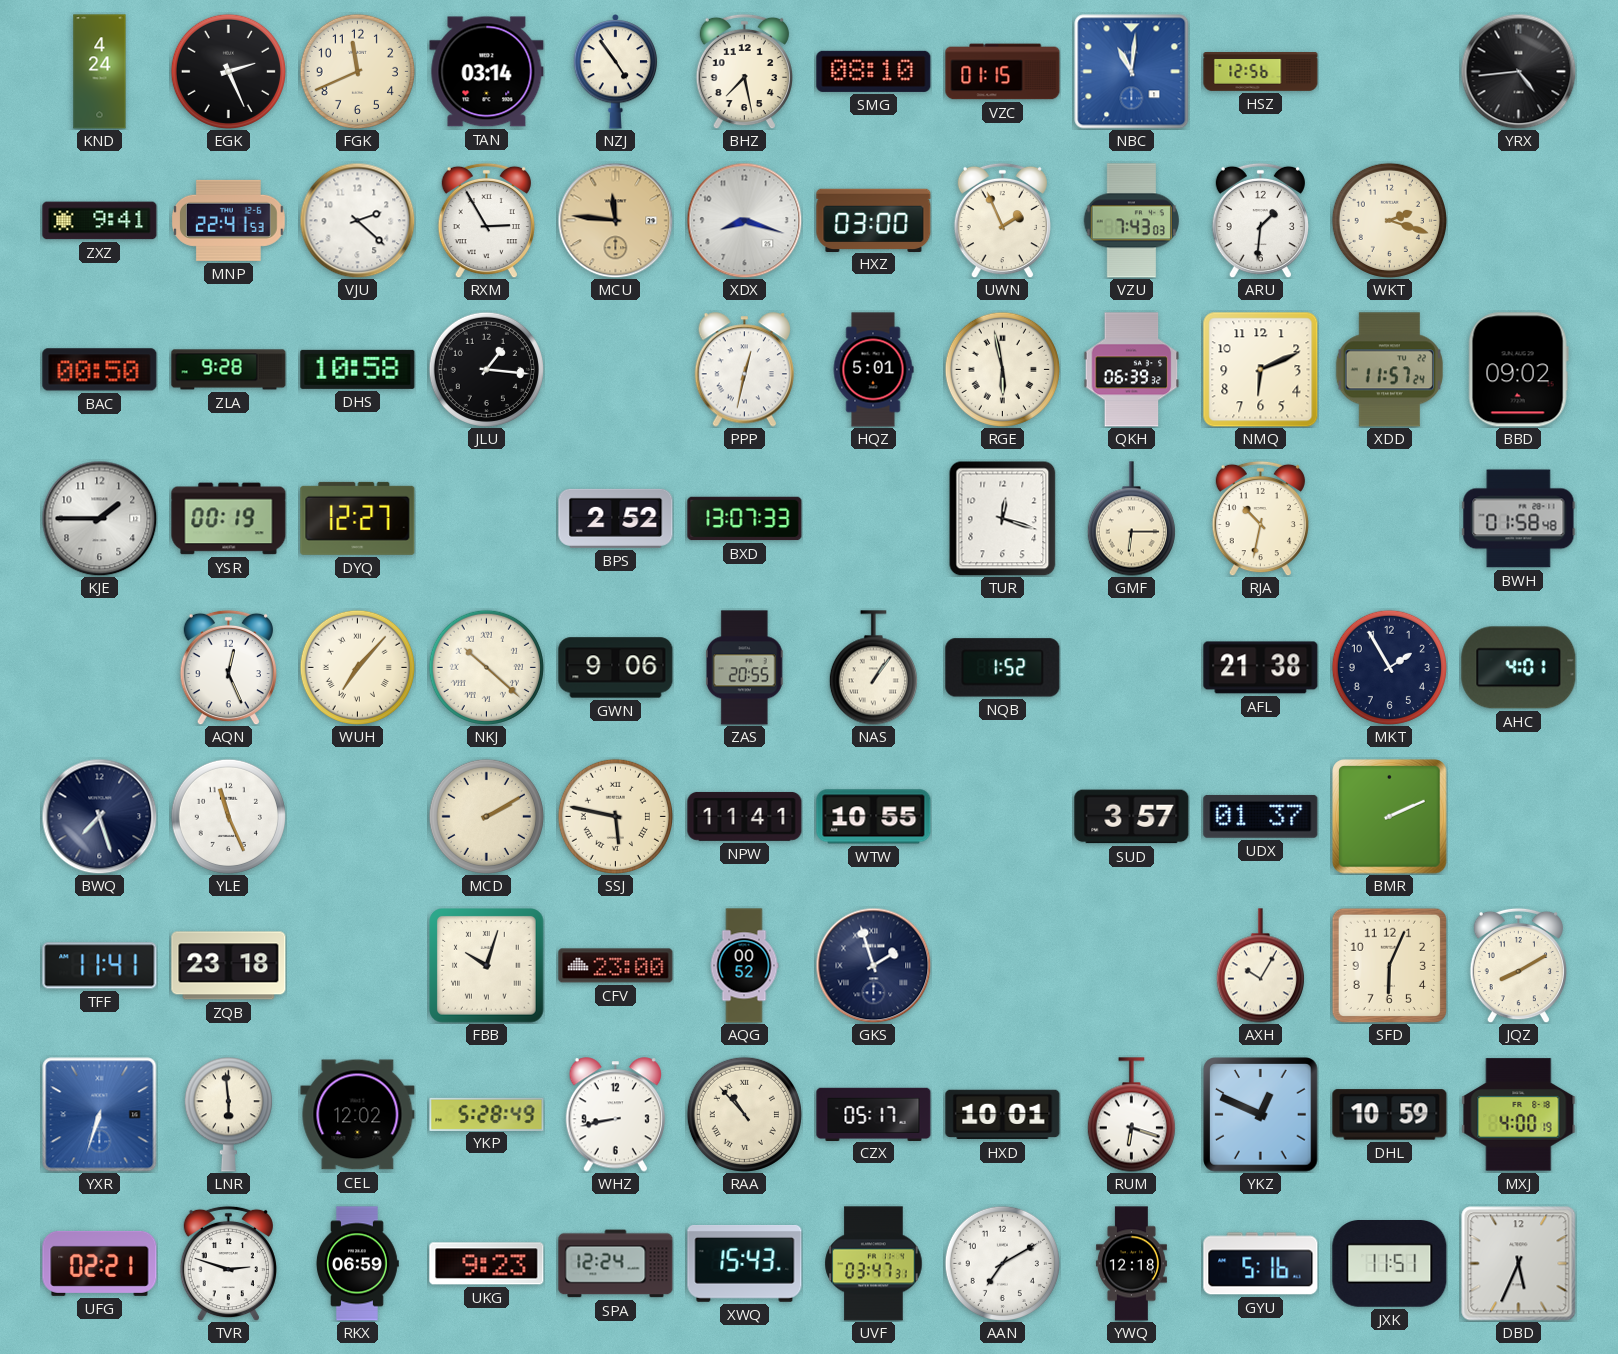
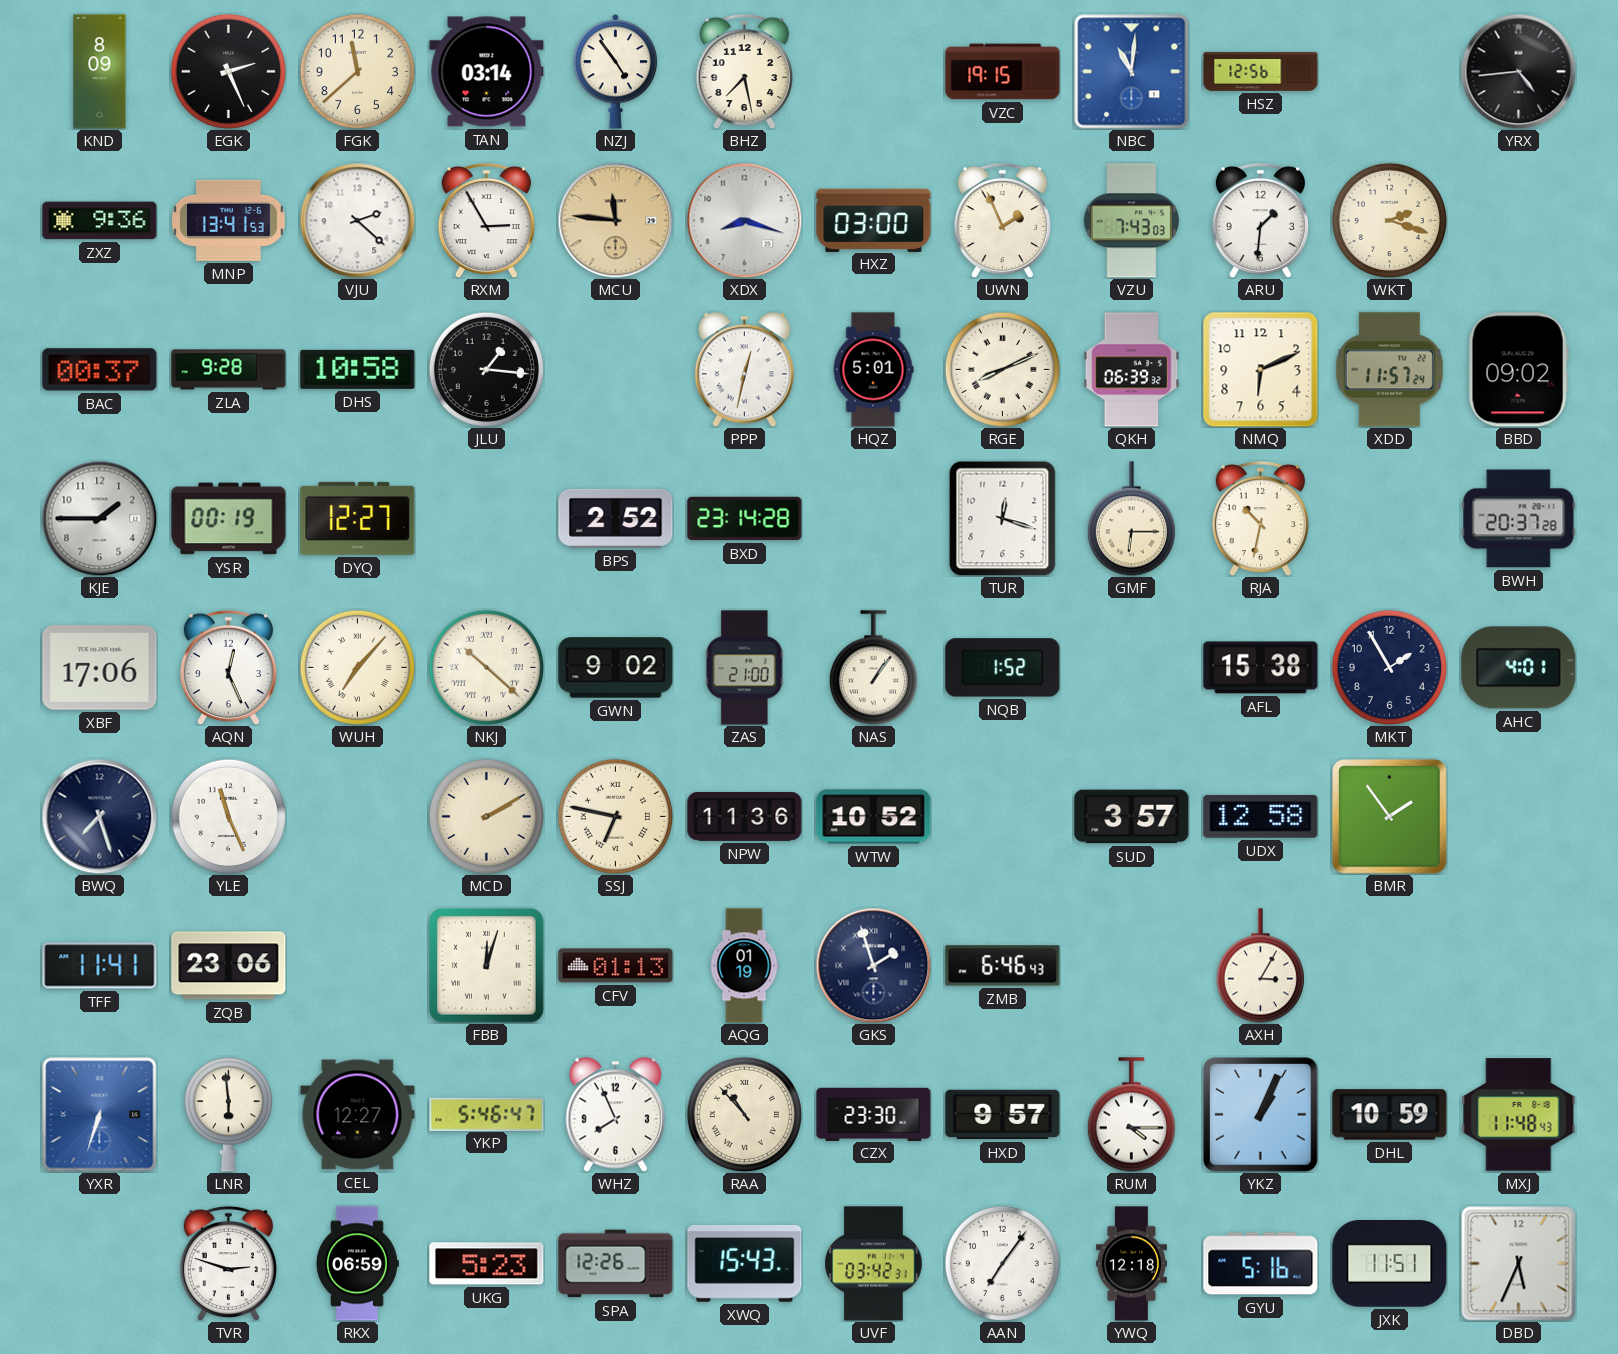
KND: 4:24 -> 8:09 (100, 72)
FGK: 11:41 -> 11:38 (357, 71)
SMG: 08:10 -> none (874, 71)
VZC: 01:15 -> 19:15 (1003, 72)
ZXZ: 9:41 -> 9:36 (100, 221)
MNP: 22:41 -> 13:41 (228, 220)
BAC: 00:50 -> 00:37 (100, 370)
RGE: 5:58 -> 8:11 (1002, 369)
BXD: 13:07 -> 23:14 (745, 519)
BWH: 01:58 -> 20:37 (1519, 519)
XBF: none -> 17:06 (100, 668)
GWN: 9:06 -> 9:02 (616, 668)
ZAS: 20:55 -> 21:00 (744, 668)
AFL: 21:38 -> 15:38 (1261, 668)
SSJ: 5:47 -> 6:47 (615, 816)
NPW: 11:41 -> 11:36 (745, 816)
WTW: 10:55 -> 10:52 (874, 817)
UDX: 01:37 -> 12:58 (1261, 816)
BMR: 2:11 -> 1:54 (1390, 817)
ZQB: 23:18 -> 23:06 (229, 966)
FBB: 10:03 -> 12:03 (487, 966)
CFV: 23:00 -> 01:13 (616, 966)
AQG: 00:52 -> 01:19 (744, 966)
ZMB: none -> 6:46 (1003, 966)
AXH: 10:05 -> 3:05 (1260, 966)
SFD: 6:04 -> none (1389, 965)
JQZ: 8:10 -> none (1518, 965)
CEL: 12:02 -> 12:27 (358, 1115)
YKP: 5:28 -> 5:46 (487, 1114)
WHZ: 8:43 -> 7:56 (615, 1115)
CZX: 05:17 -> 23:30 (874, 1114)
HXD: 10:01 -> 9:57 (1003, 1115)
RUM: 6:18 -> 4:15 (1131, 1115)
YKZ: 12:49 -> 1:04 (1261, 1115)
MXJ: 4:00 -> 11:48 (1519, 1115)
UFG: 02:21 -> none (100, 1263)
UKG: 9:23 -> 5:23 (487, 1264)
SPA: 12:24 -> 12:26 (616, 1264)
UVF: 03:47 -> 03:42 (874, 1264)
AAN: 7:10 -> 7:06 (1002, 1263)
